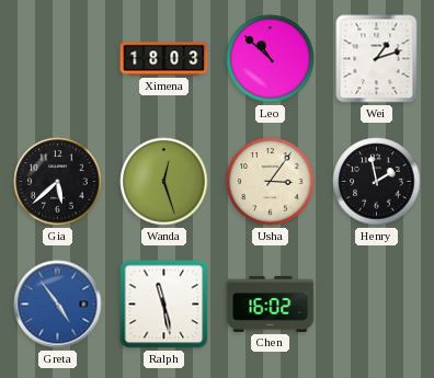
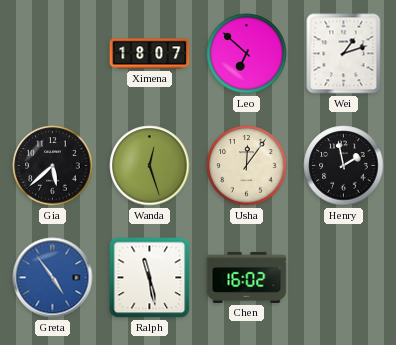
Ximena: 18:03 -> 18:07 (150, 54)
Leo: 10:52 -> 6:52 (247, 54)
Usha: 3:06 -> 12:06 (247, 166)
